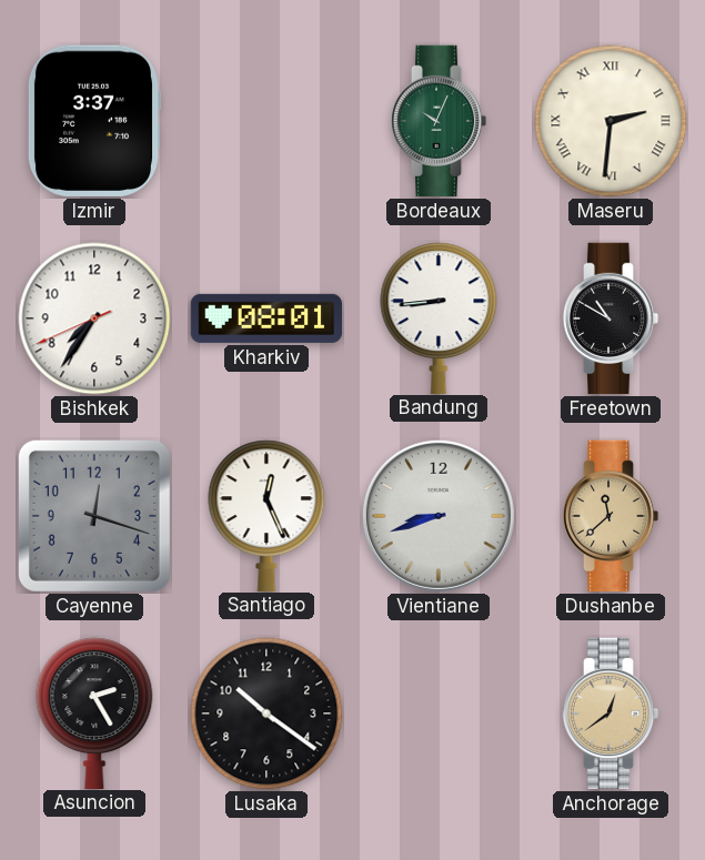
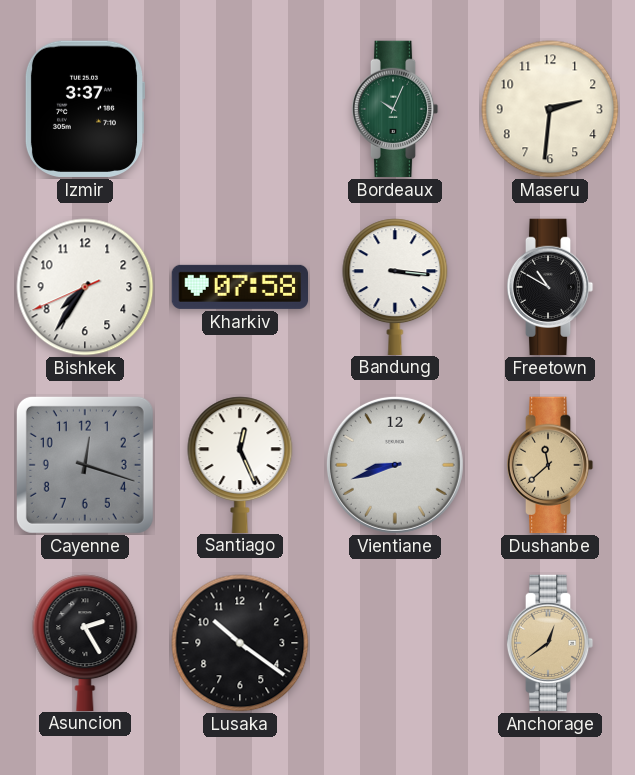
Maseru numerals: Roman -> Arabic (550, 109)
Kharkiv: 08:01 -> 07:58 (240, 287)
Bandung: 8:44 -> 3:16 (395, 286)
